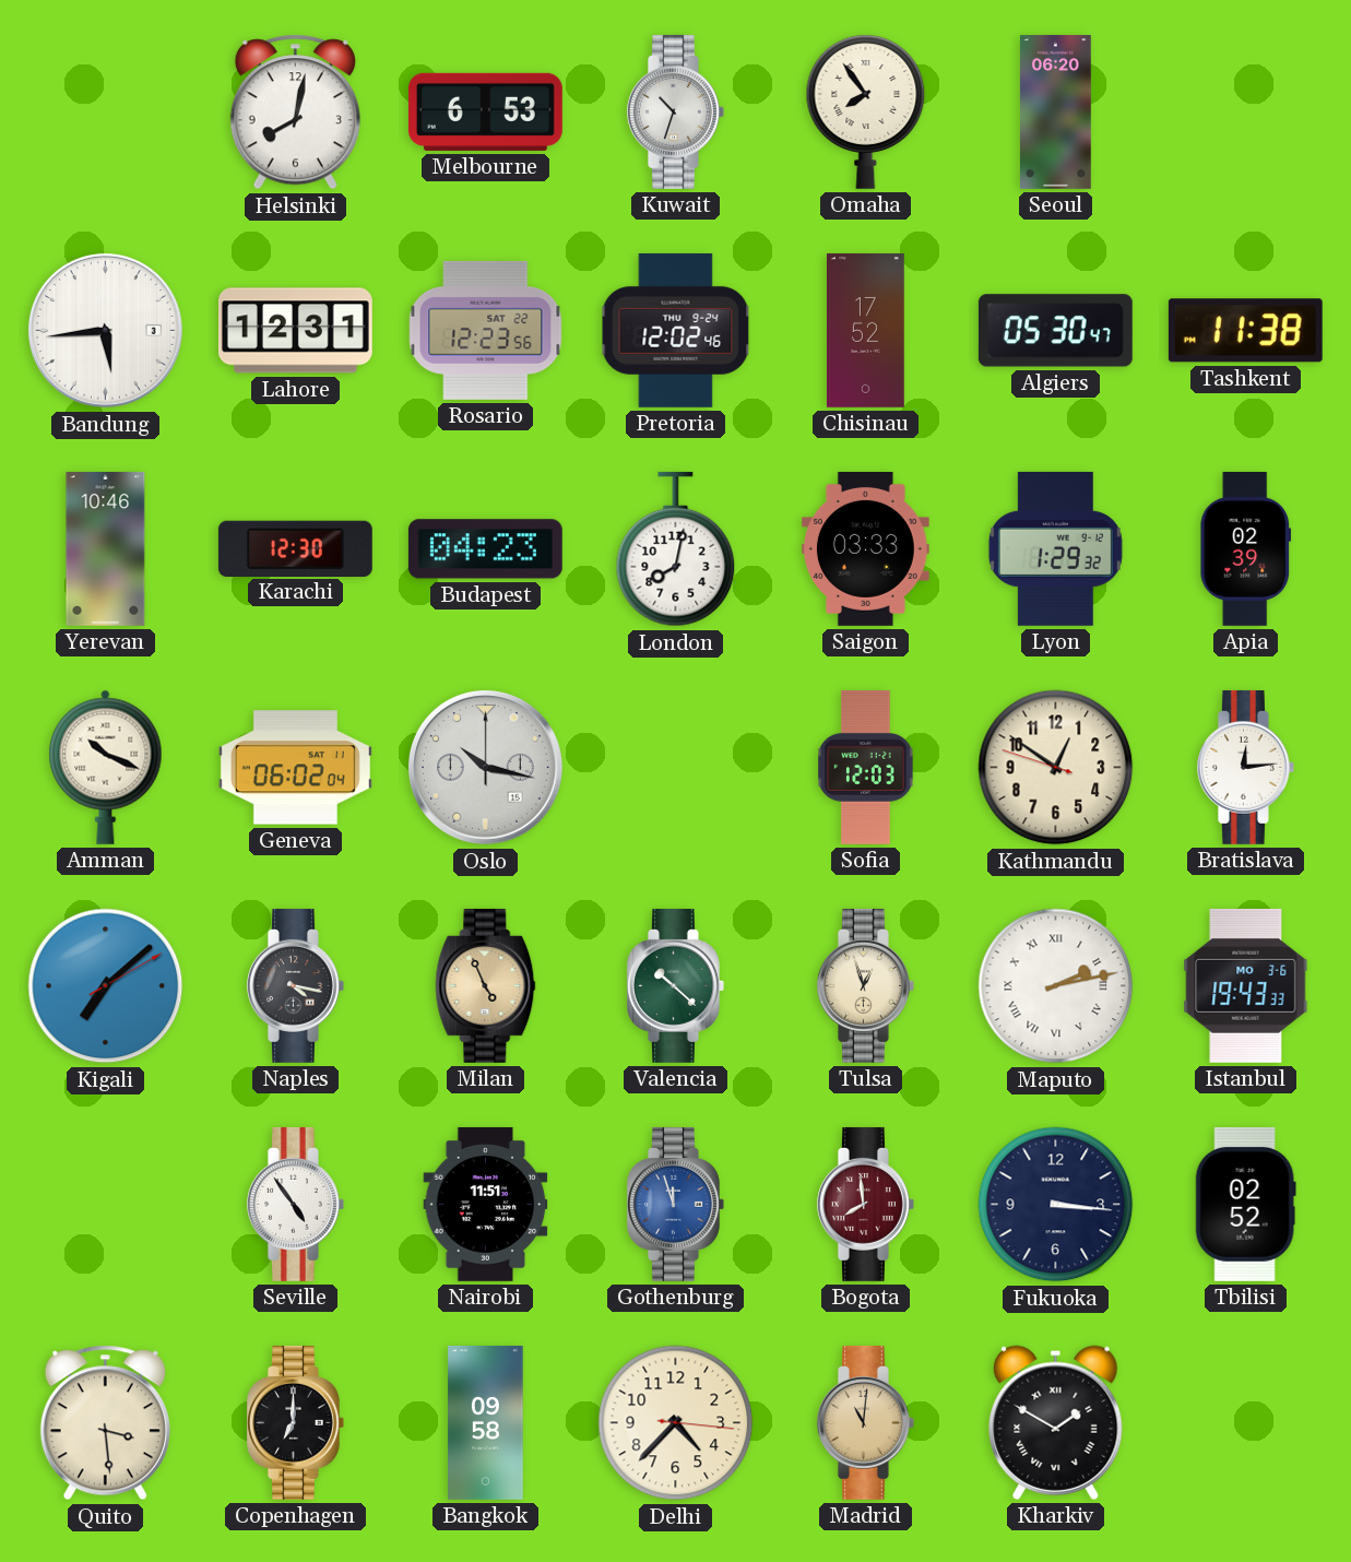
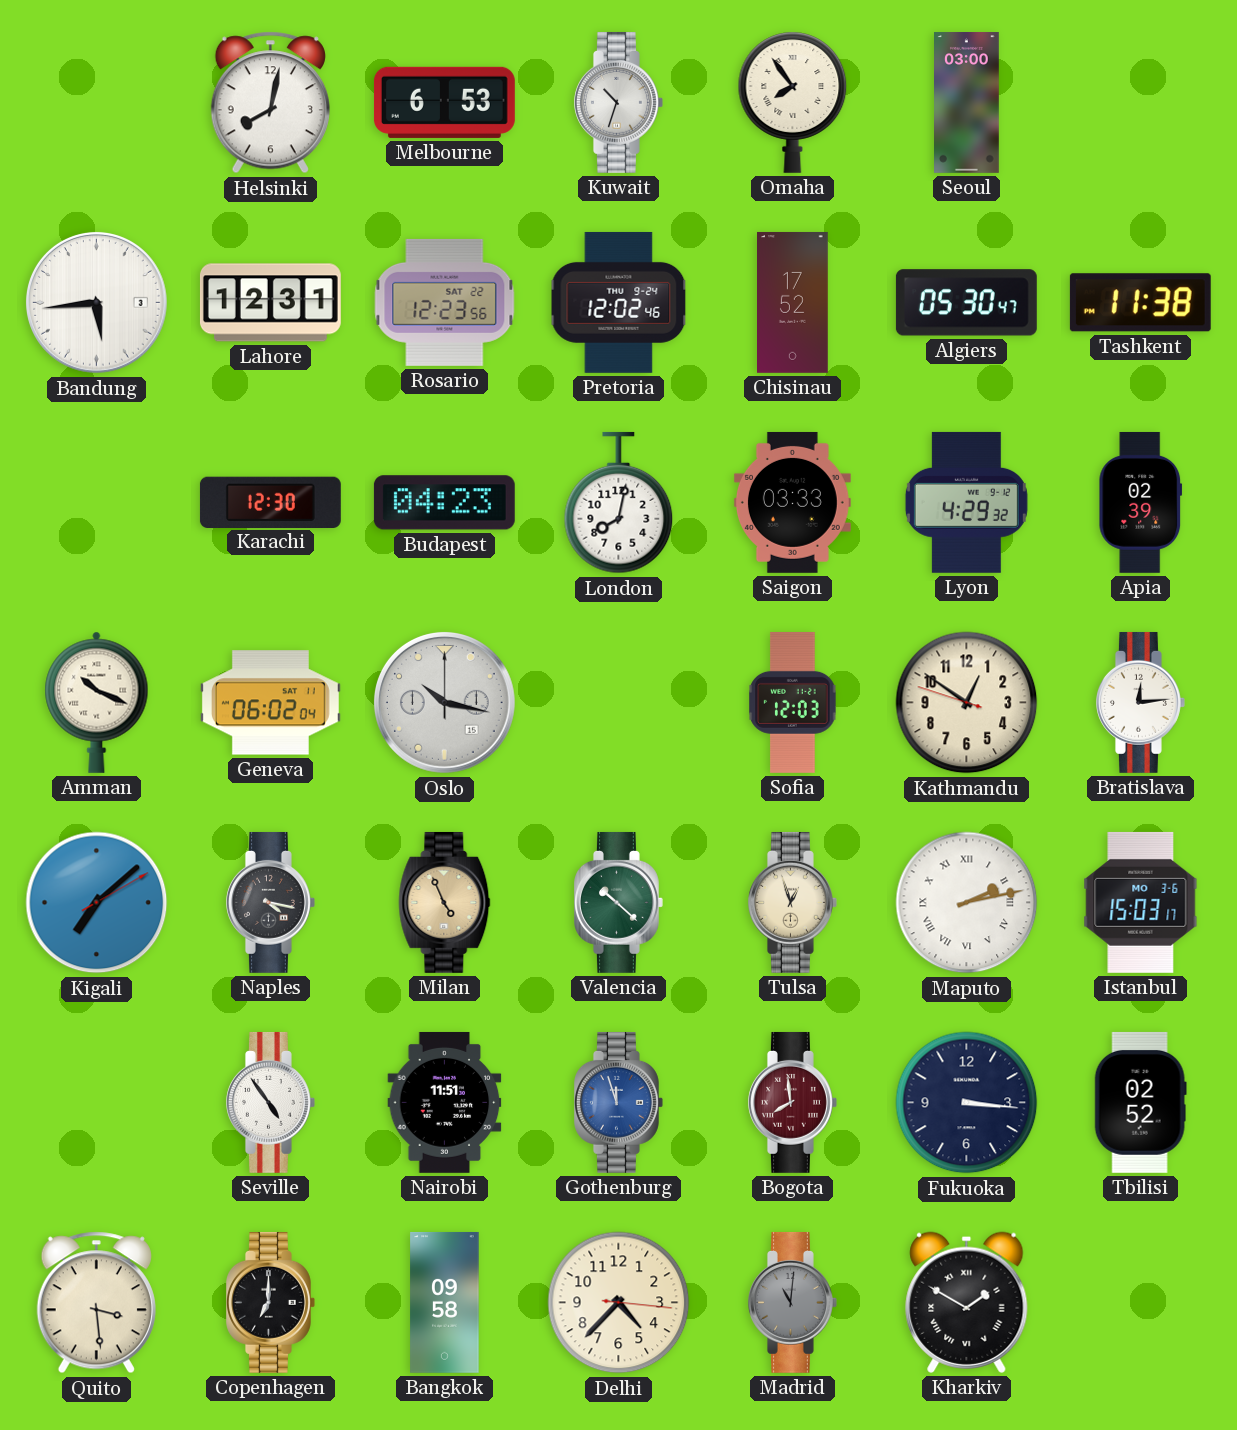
Seoul: 06:20 -> 03:00 (967, 103)
Yerevan: 10:46 -> none (106, 548)
Lyon: 1:29 -> 4:29 (966, 502)
Istanbul: 19:43 -> 15:03 (1141, 902)
Madrid dial: champagne -> grey (793, 1302)
